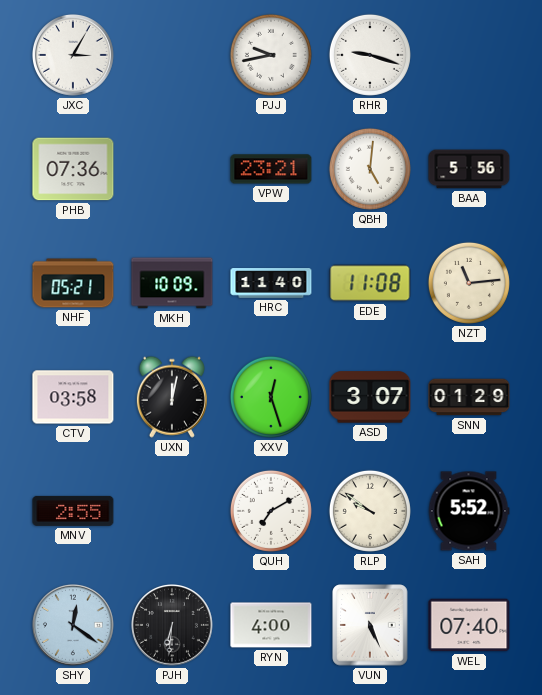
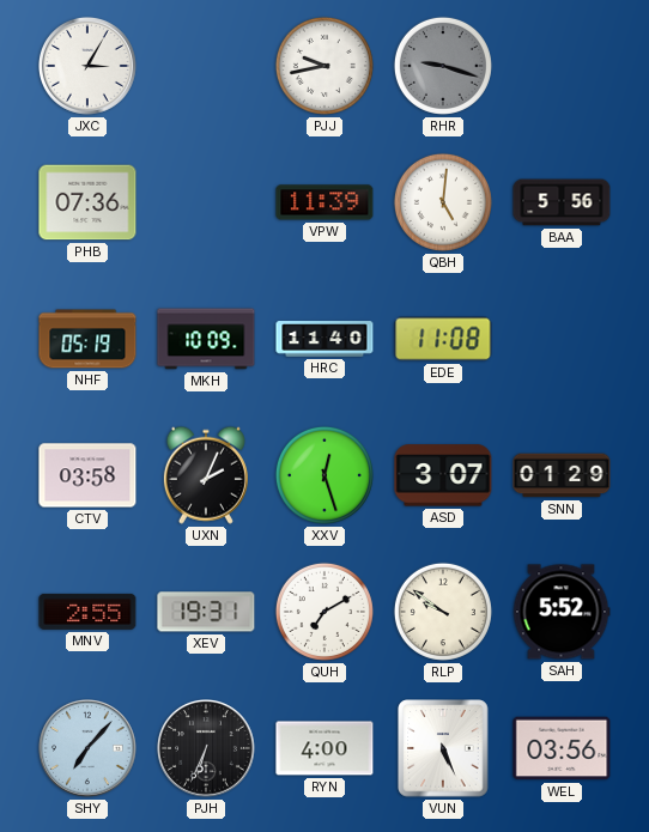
RHR dial: white -> grey (443, 66)
VPW: 23:21 -> 11:39 (324, 202)
NHF: 05:21 -> 05:19 (87, 339)
NZT: 11:14 -> none (469, 283)
UXN: 12:02 -> 2:04 (206, 475)
XEV: none -> 19:31 (206, 612)
SHY: 12:21 -> 7:07 (89, 749)
PJH: 6:31 -> 6:34 (207, 749)
WEL: 07:40 -> 03:56 (562, 748)
